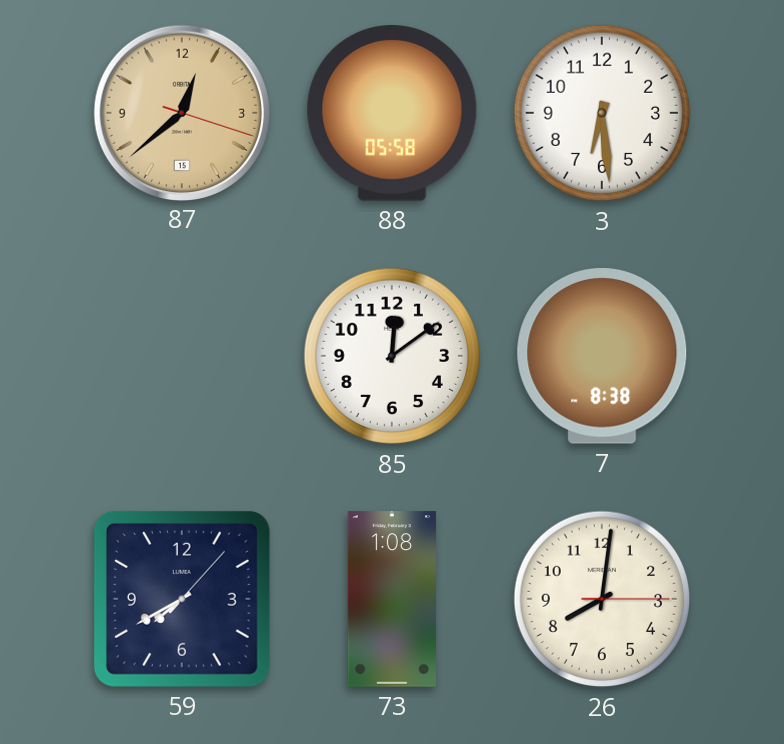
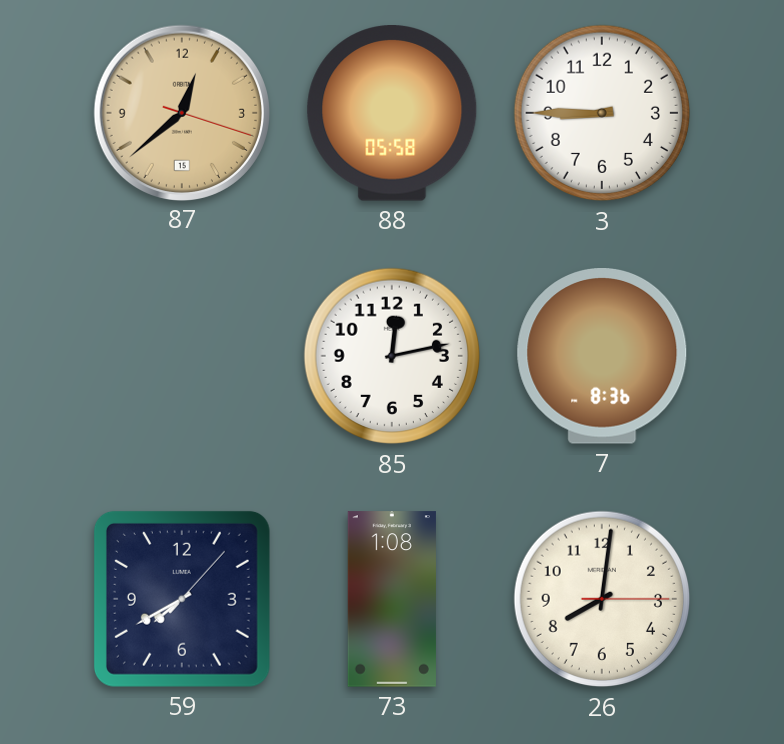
3: 6:29 -> 8:45 (602, 113)
85: 12:09 -> 12:13 (392, 356)
7: 8:38 -> 8:36 (602, 357)
